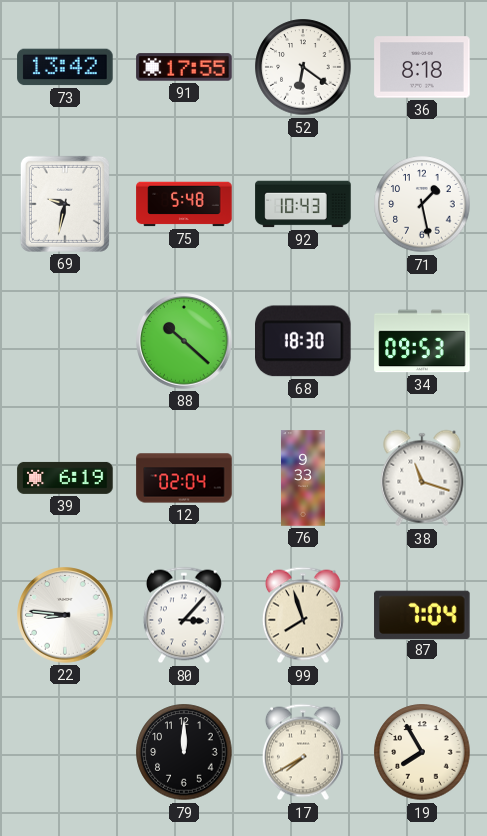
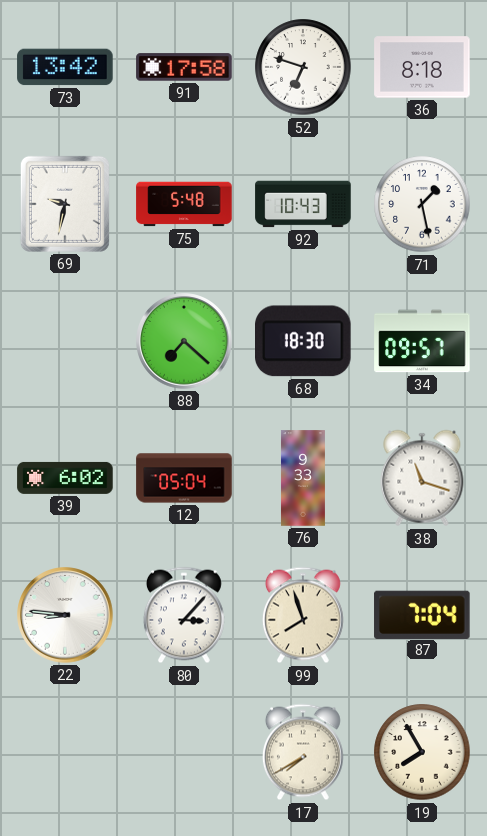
91: 17:55 -> 17:58 (184, 67)
52: 6:21 -> 6:48 (303, 67)
88: 10:22 -> 7:22 (184, 341)
34: 09:53 -> 09:57 (422, 341)
39: 6:19 -> 6:02 (65, 478)
12: 02:04 -> 05:04 (184, 478)
79: 12:00 -> none (184, 752)
